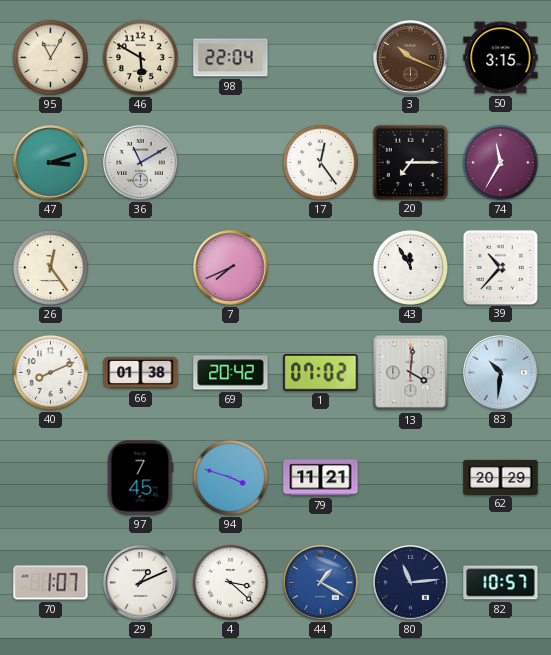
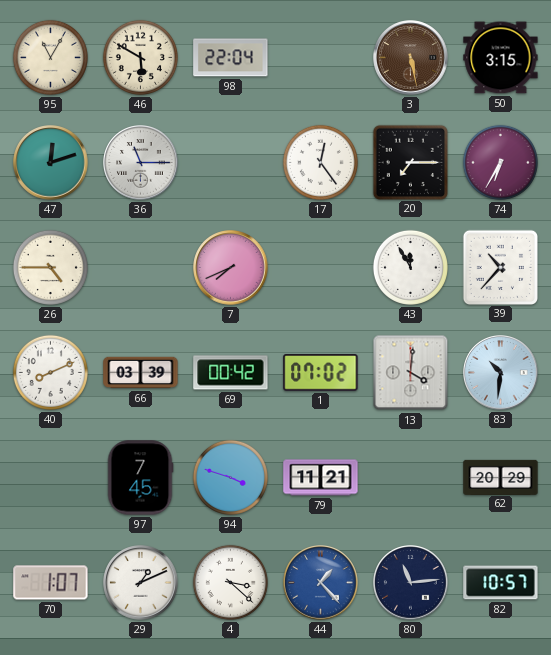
3: 10:19 -> 5:28 (411, 58)
47: 3:12 -> 12:12 (51, 163)
36: 11:10 -> 11:15 (141, 163)
74: 11:35 -> 6:35 (500, 162)
26: 12:24 -> 4:45 (50, 267)
66: 01:38 -> 03:39 (141, 373)
69: 20:42 -> 00:42 (231, 373)
44: 1:20 -> 1:23 (321, 583)
